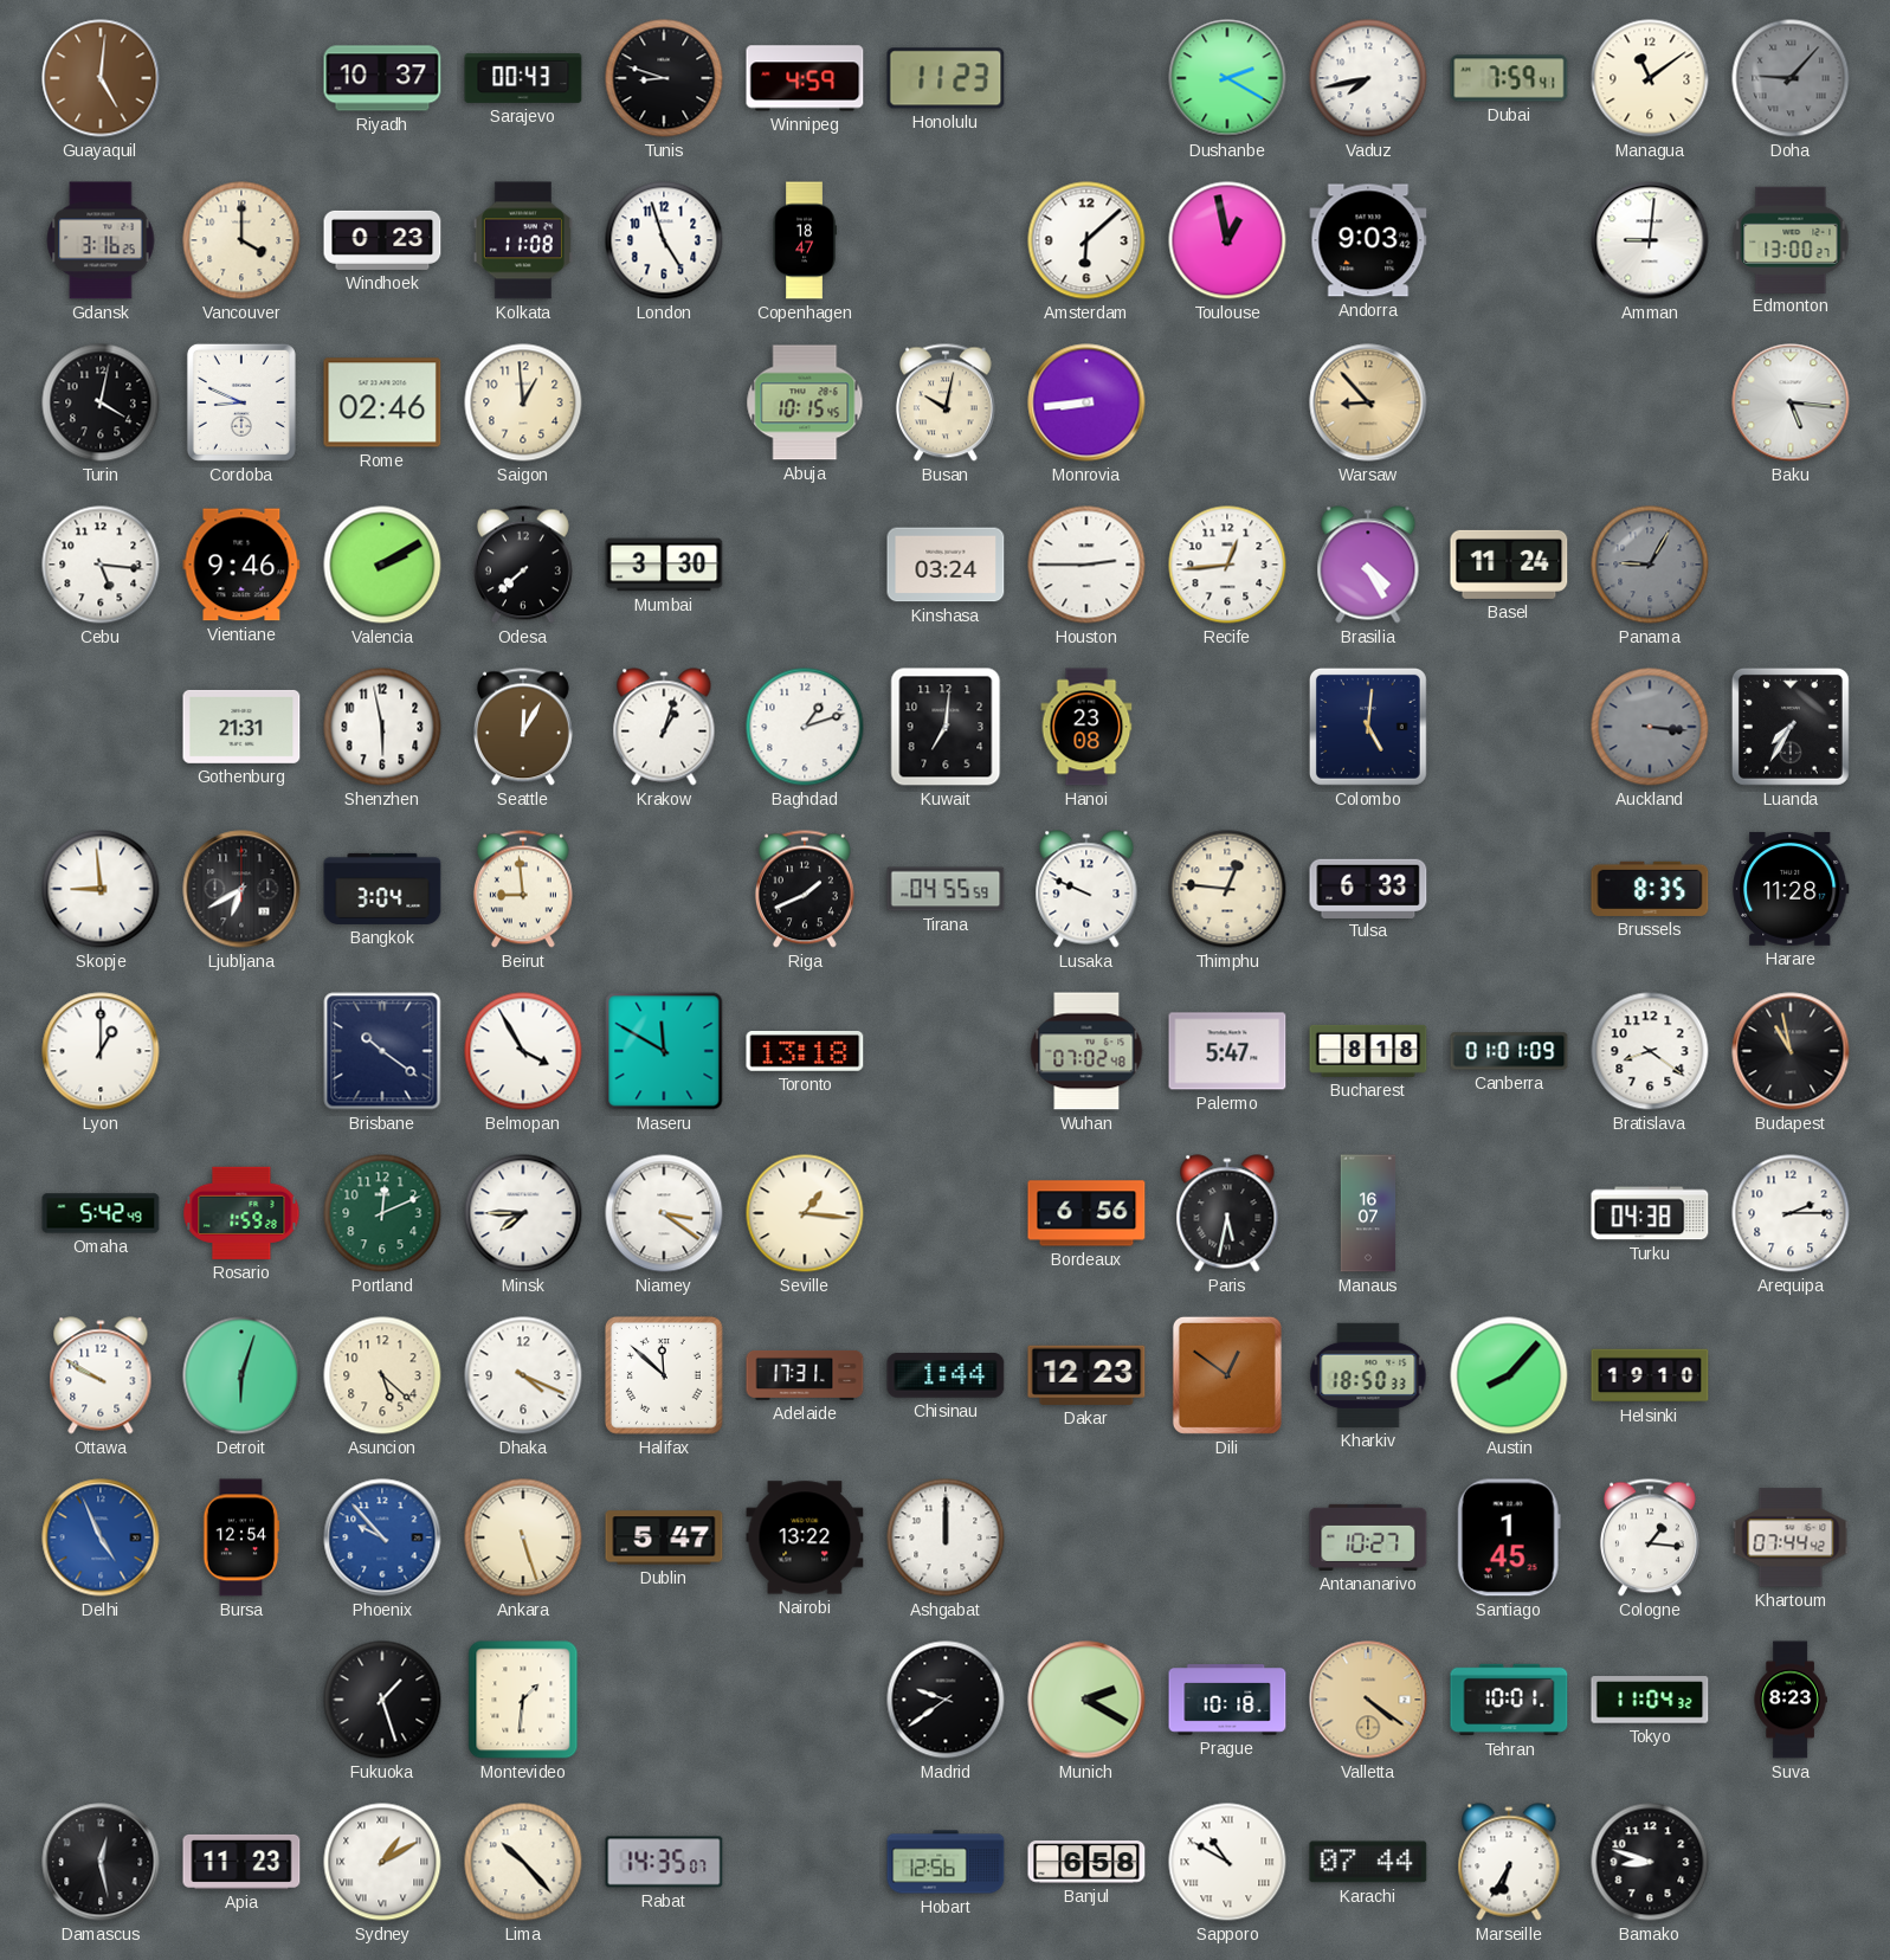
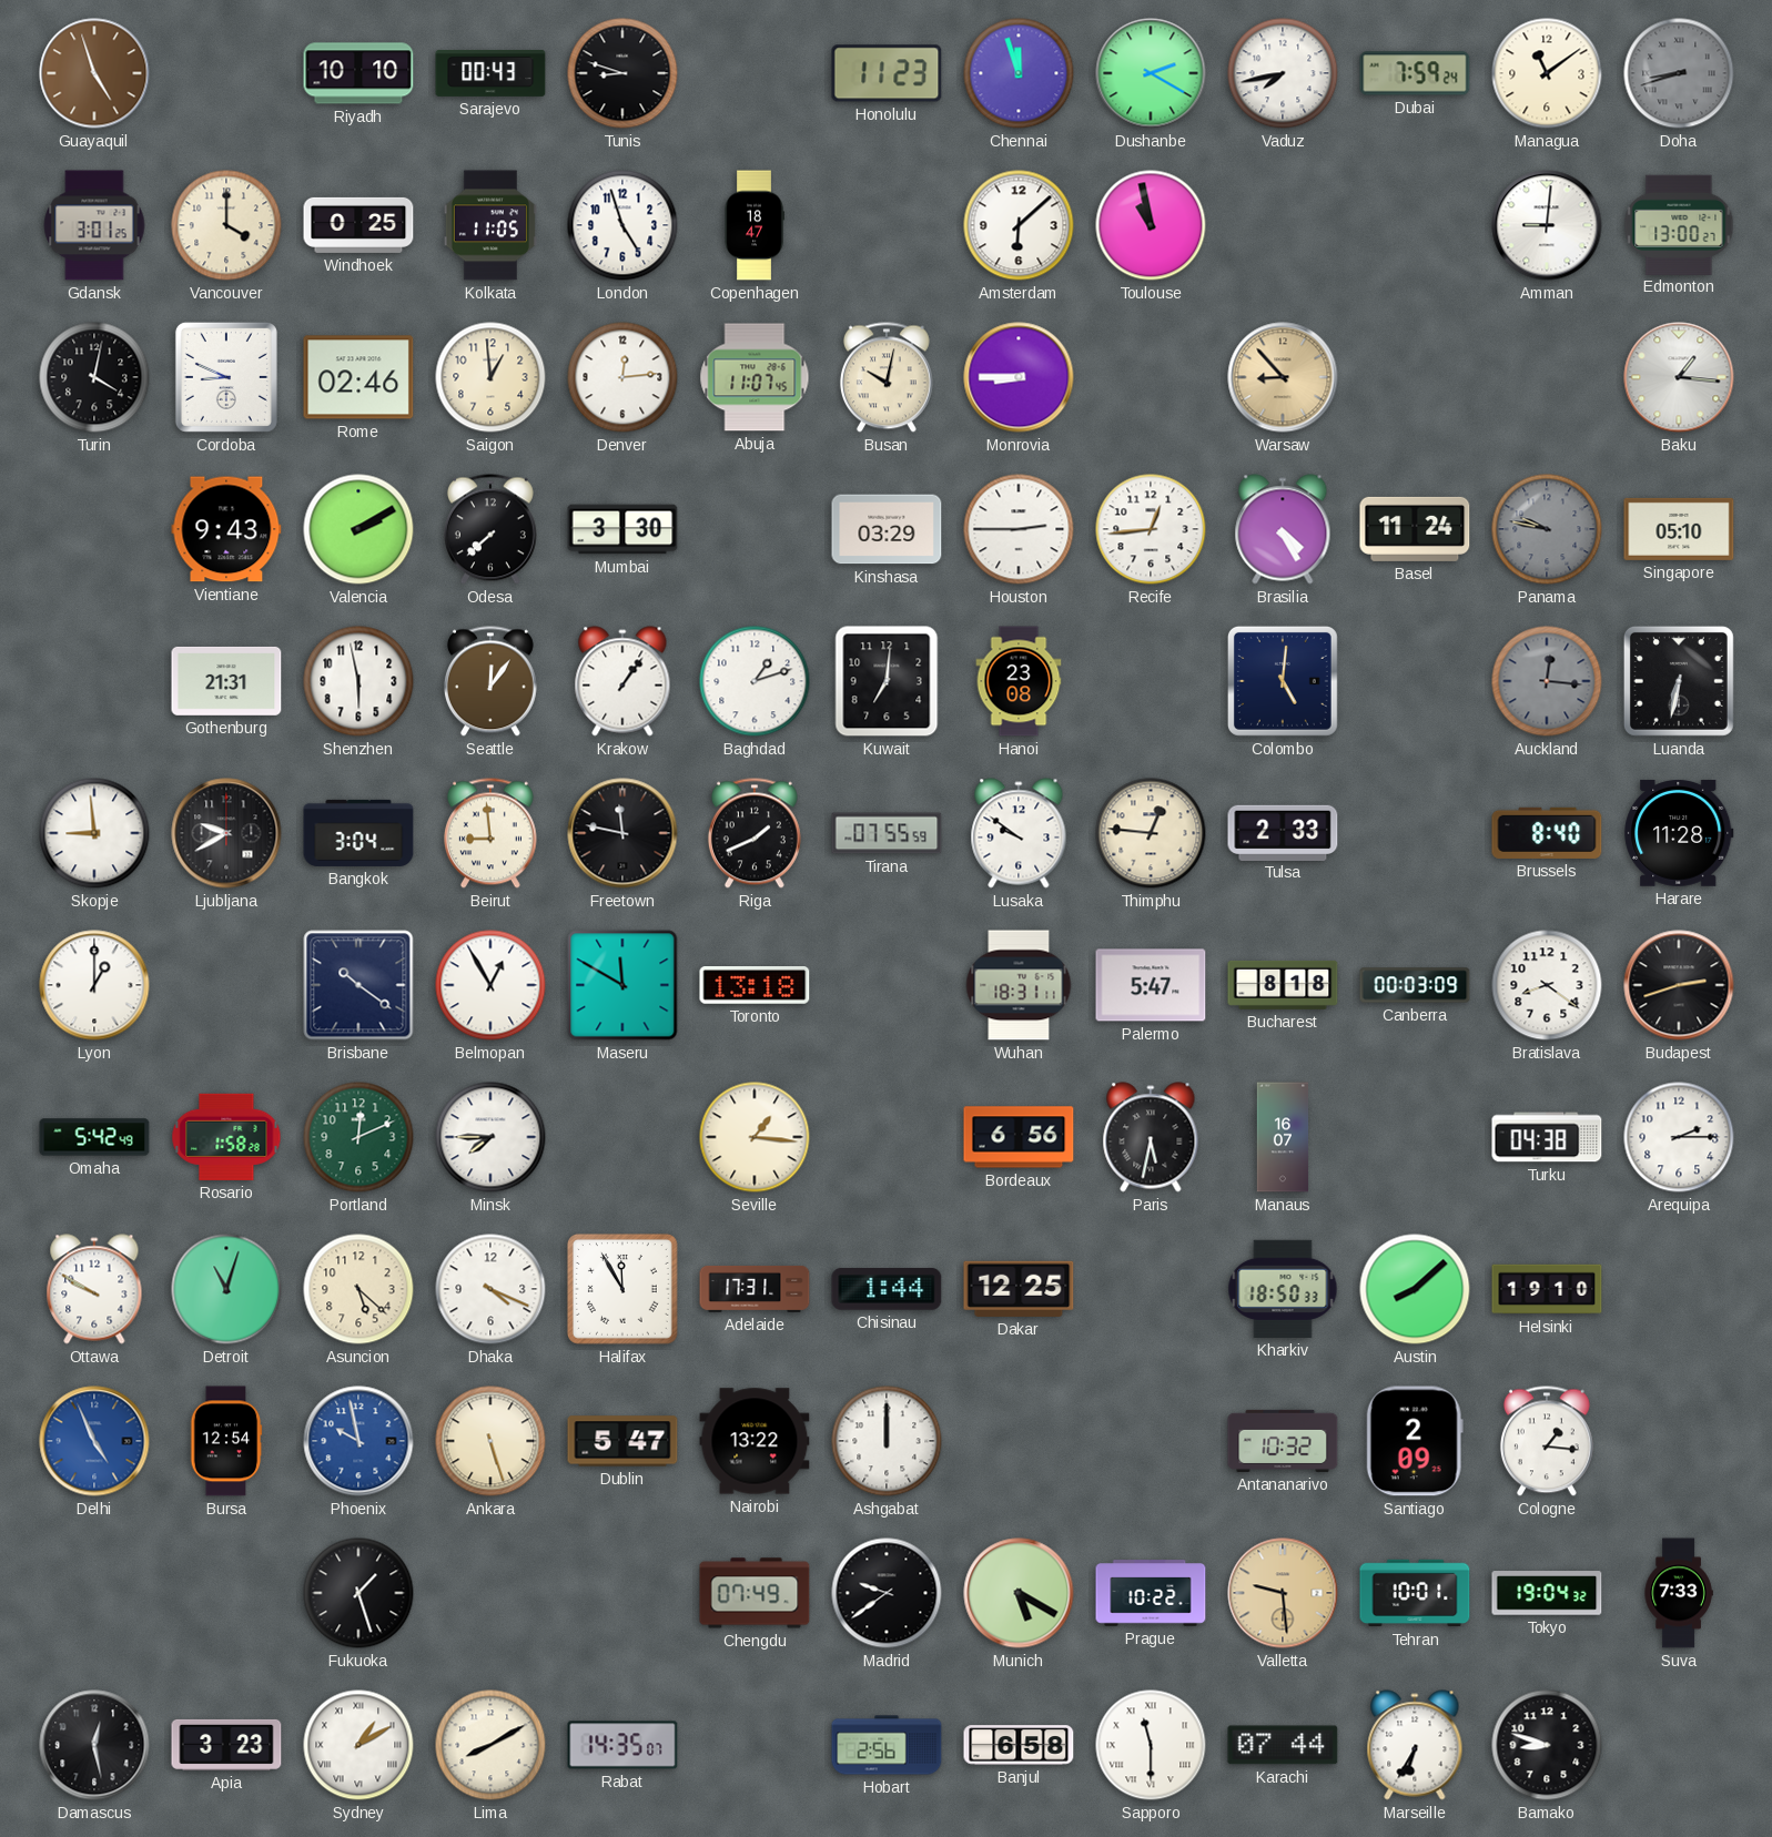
Guayaquil: 5:01 -> 4:57 (94, 73)
Riyadh: 10:37 -> 10:10 (358, 73)
Winnipeg: 4:59 -> none (805, 78)
Chennai: none -> 11:57 (1019, 73)
Dubai: 7:59:41 -> 7:59:24 (1415, 73)
Doha: 9:07 -> 8:42 (1679, 73)
Gdansk: 3:16 -> 3:01 (94, 225)
Windhoek: 0:23 -> 0:25 (358, 225)
Kolkata: 11:08 -> 11:05 (490, 225)
Toulouse: 12:58 -> 10:58 (1151, 225)
Andorra: 9:03 -> none (1368, 240)
Denver: none -> 12:14 (622, 377)
Abuja: 10:15 -> 11:07 (755, 377)
Monrovia: 8:44 -> 8:45 (1019, 377)
Baku: 5:16 -> 1:16 (1679, 377)
Cebu: 5:16 -> none (101, 565)
Vientiane: 9:46 -> 9:43 (226, 529)
Kinshasa: 03:24 -> 03:29 (887, 529)
Panama: 9:05 -> 9:47 (1547, 529)
Singapore: none -> 05:10 (1679, 529)
Seattle: 12:05 -> 12:06 (490, 681)
Krakow: 1:03 -> 1:06 (622, 681)
Auckland: 3:16 -> 12:16 (1547, 681)
Luanda: 7:35 -> 6:32 (1679, 681)
Ljubljana: 6:40 -> 9:40 (226, 833)
Freetown: none -> 11:47 (622, 833)
Tirana: 04:55 -> 07:55 (887, 833)
Lusaka: 9:49 -> 9:51 (1019, 833)
Tulsa: 6:33 -> 2:33 (1283, 832)
Brussels: 8:35 -> 8:40 (1547, 833)
Belmopan: 3:55 -> 12:55 (490, 985)
Wuhan: 07:02 -> 18:31 (1019, 985)
Canberra: 01:01 -> 00:03 (1415, 985)
Budapest: 10:58 -> 2:42 (1679, 985)
Rosario: 1:59 -> 1:58 (226, 1137)
Niamey: 3:21 -> none (664, 1213)
Detroit: 6:03 -> 11:03 (226, 1289)
Halifax: 11:52 -> 11:55 (622, 1289)
Dakar: 12:23 -> 12:25 (1019, 1289)
Dili: 12:51 -> none (1227, 1375)
Austin: 8:07 -> 8:08 (1415, 1289)
Phoenix: 9:53 -> 9:58 (358, 1441)
Antananarivo: 10:27 -> 10:32 (1283, 1441)
Santiago: 1:45 -> 2:09 (1415, 1441)
Khartoum: 07:44 -> none (1791, 1537)
Montevideo: 1:31 -> none (523, 1700)
Chengdu: none -> 07:49 (755, 1593)
Munich: 2:20 -> 5:20 (1019, 1593)
Prague: 10:18 -> 10:22 (1151, 1593)
Valletta: 4:21 -> 9:29 (1283, 1593)
Tokyo: 11:04 -> 19:04 (1547, 1593)
Suva: 8:23 -> 7:33 (1679, 1593)
Apia: 11:23 -> 3:23 (226, 1745)
Lima: 10:23 -> 8:10 (490, 1745)
Hobart: 12:56 -> 2:56 (887, 1745)
Sapporo: 10:50 -> 11:30 (1151, 1745)
